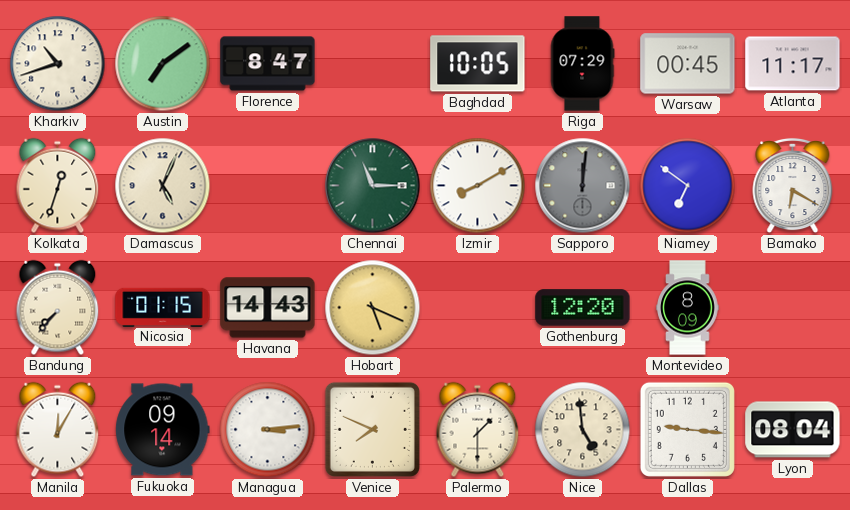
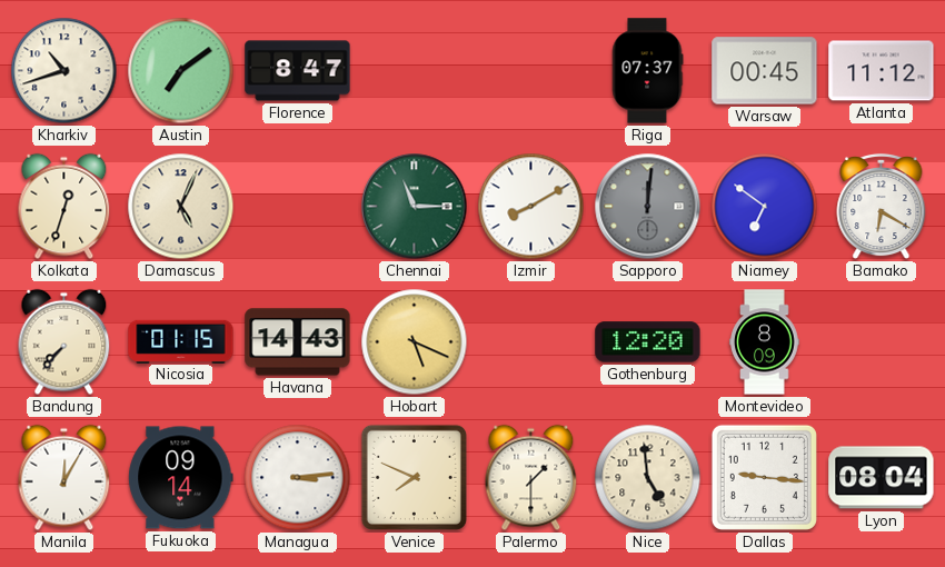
Baghdad: 10:05 -> none (478, 64)
Riga: 07:29 -> 07:37 (647, 71)
Atlanta: 11:17 -> 11:12 (882, 71)
